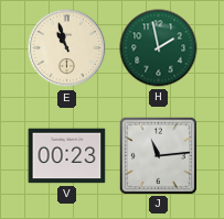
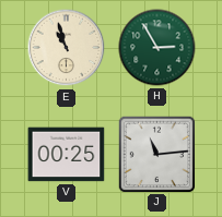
H: 1:58 -> 2:55 (157, 48)
V: 00:23 -> 00:25 (67, 155)
